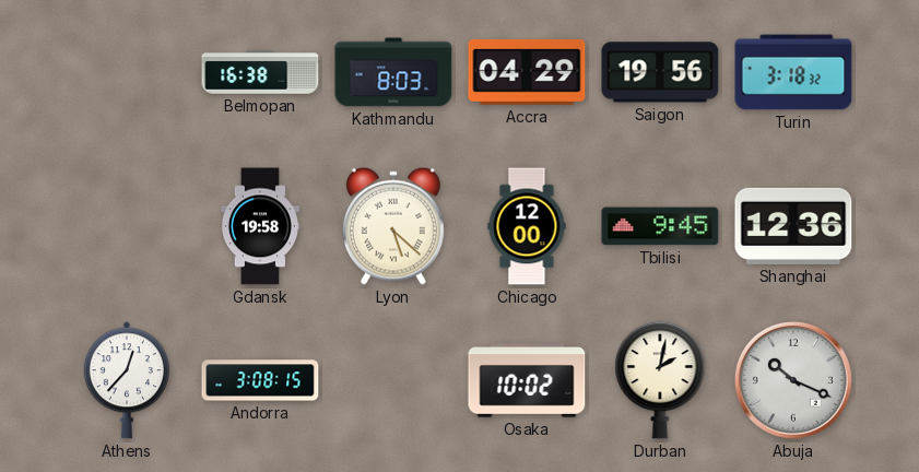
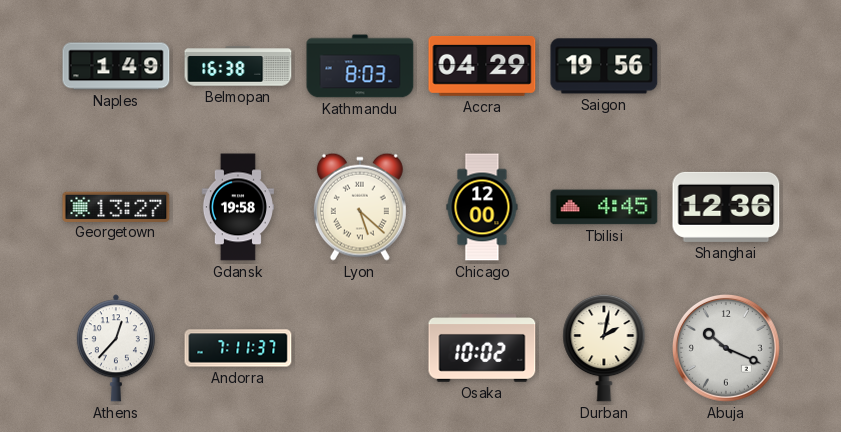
Naples: none -> 1:49 (116, 66)
Turin: 3:18 -> none (793, 72)
Georgetown: none -> 13:27 (116, 206)
Tbilisi: 9:45 -> 4:45 (604, 207)
Andorra: 3:08 -> 7:11 (238, 348)
